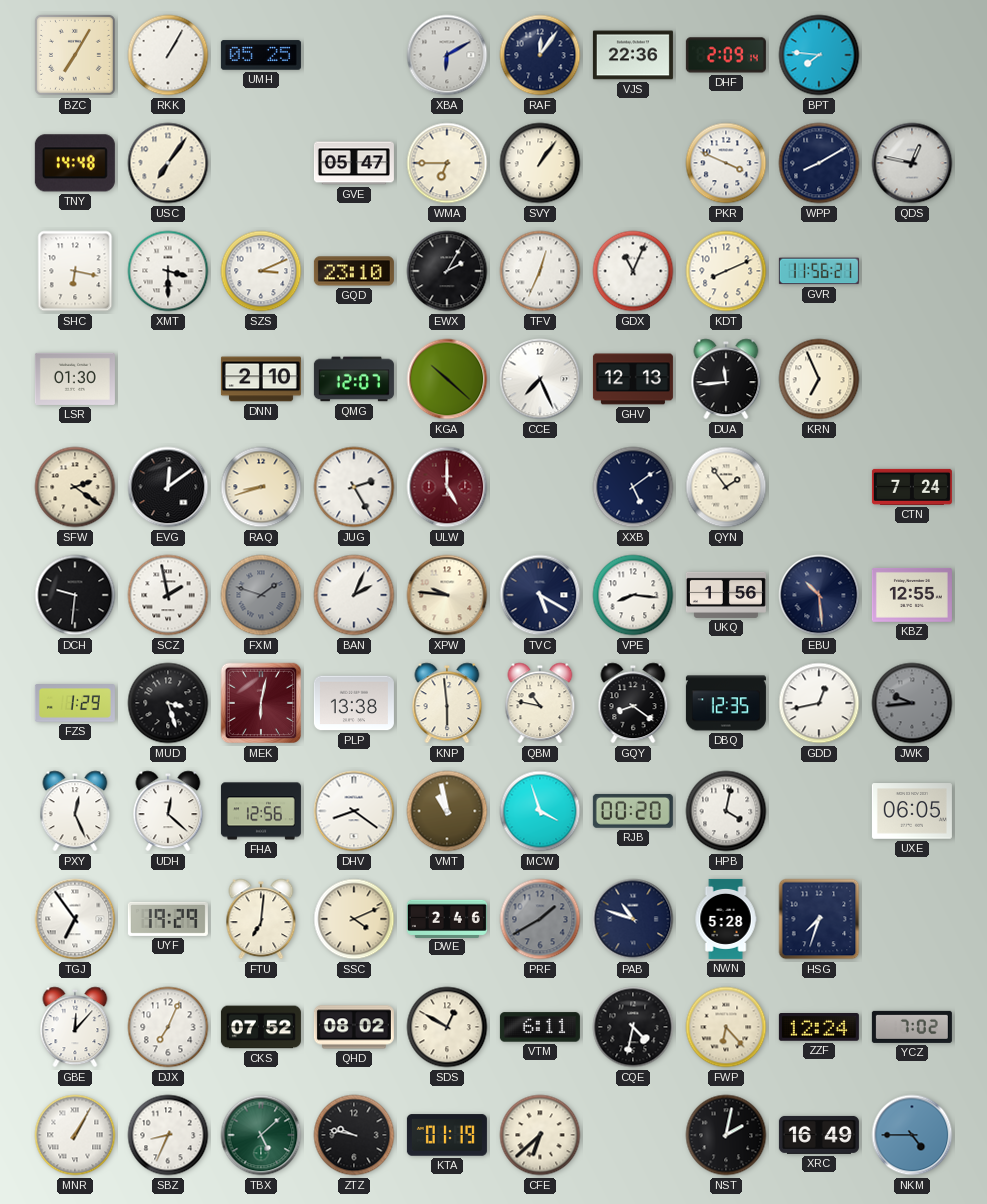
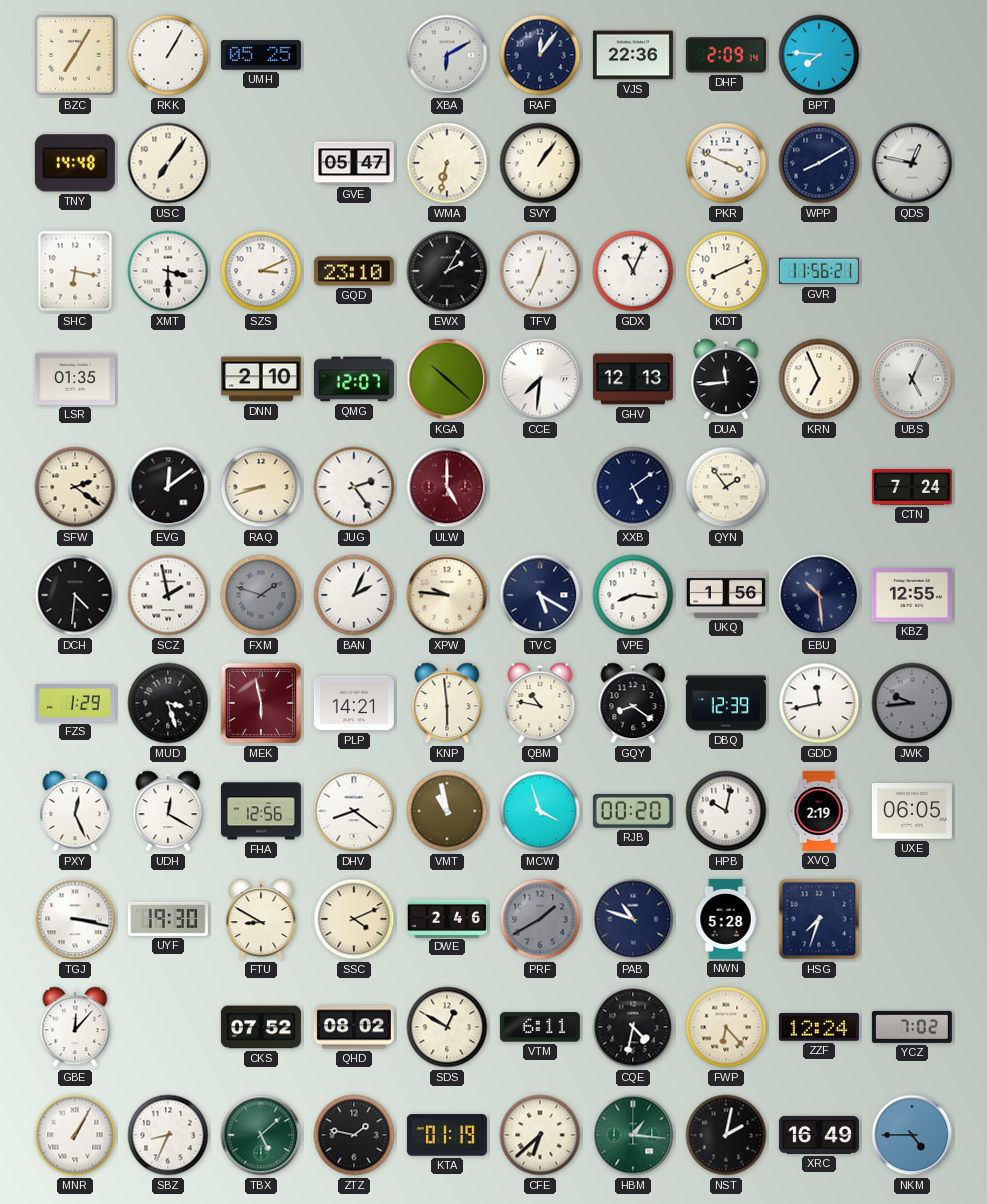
WMA: 6:45 -> 6:32 (447, 163)
LSR: 01:30 -> 01:35 (75, 379)
CCE: 7:26 -> 7:31 (540, 379)
UBS: none -> 5:04 (912, 379)
JUG: 2:25 -> 2:24 (354, 487)
DCH: 9:31 -> 4:31 (75, 595)
MEK: 6:02 -> 5:58 (261, 703)
PLP: 13:38 -> 14:21 (354, 703)
DBQ: 12:35 -> 12:39 (726, 703)
GDD: 12:43 -> 11:43 (819, 703)
UDH: 12:22 -> 12:20 (168, 811)
HPB: 4:02 -> 10:02 (726, 811)
XVQ: none -> 2:19 (819, 811)
TGJ: 6:54 -> 3:17 (75, 919)
UYF: 19:29 -> 19:30 (168, 919)
FTU: 7:01 -> 8:50 (261, 919)
DJX: 7:04 -> none (168, 1027)
ZTZ: 9:47 -> 1:47 (354, 1135)
HBM: none -> 1:16 (633, 1135)
